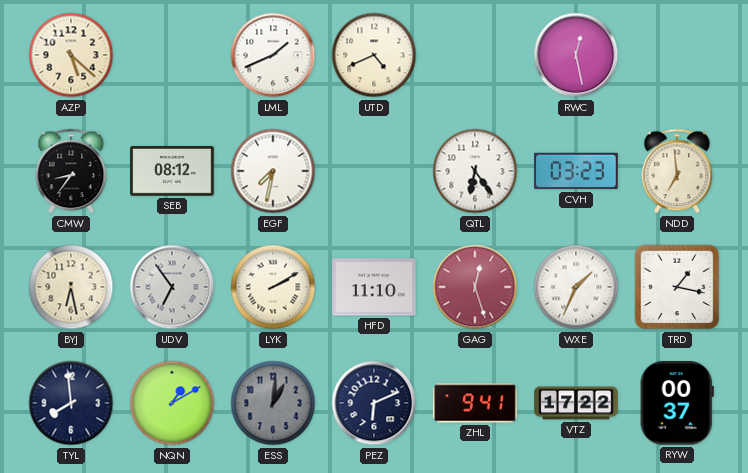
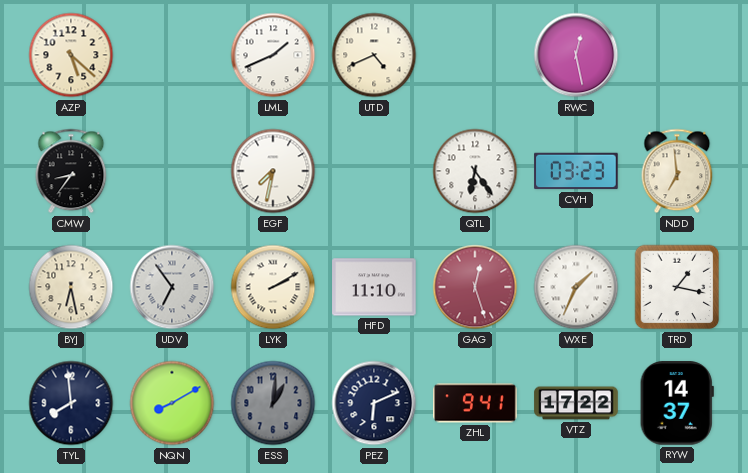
SEB: 08:12 -> none (172, 171)
NQN: 1:10 -> 8:10 (172, 403)
RYW: 00:37 -> 14:37 (677, 403)
